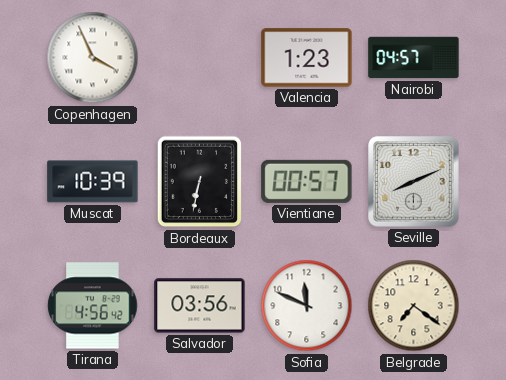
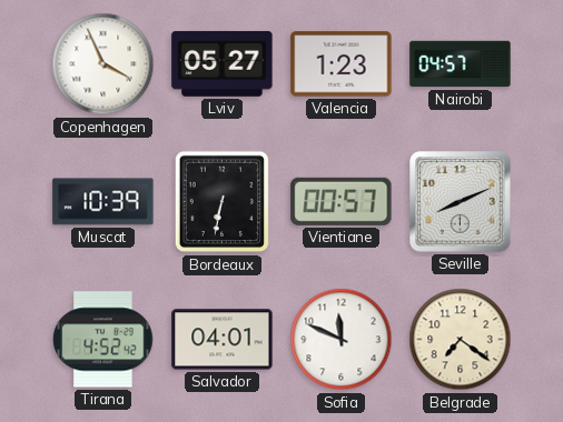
Lviv: none -> 05:27 (223, 64)
Tirana: 4:56 -> 4:52 (103, 340)
Salvador: 03:56 -> 04:01 (223, 340)
